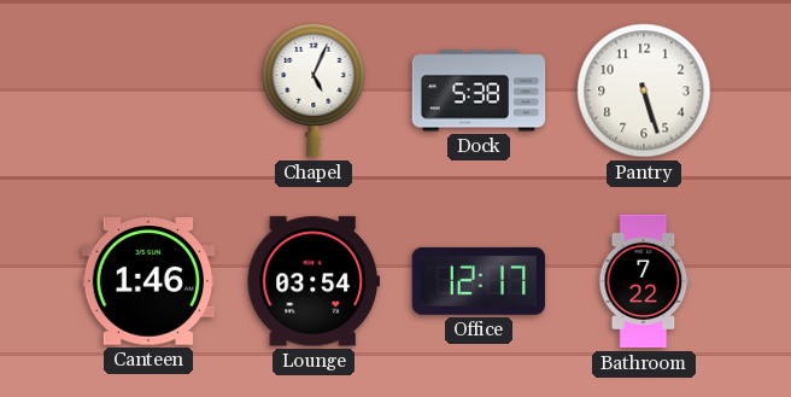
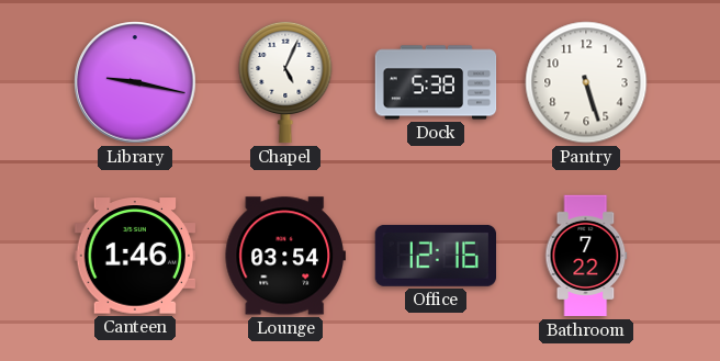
Library: none -> 9:17 (135, 82)
Office: 12:17 -> 12:16 (435, 256)
